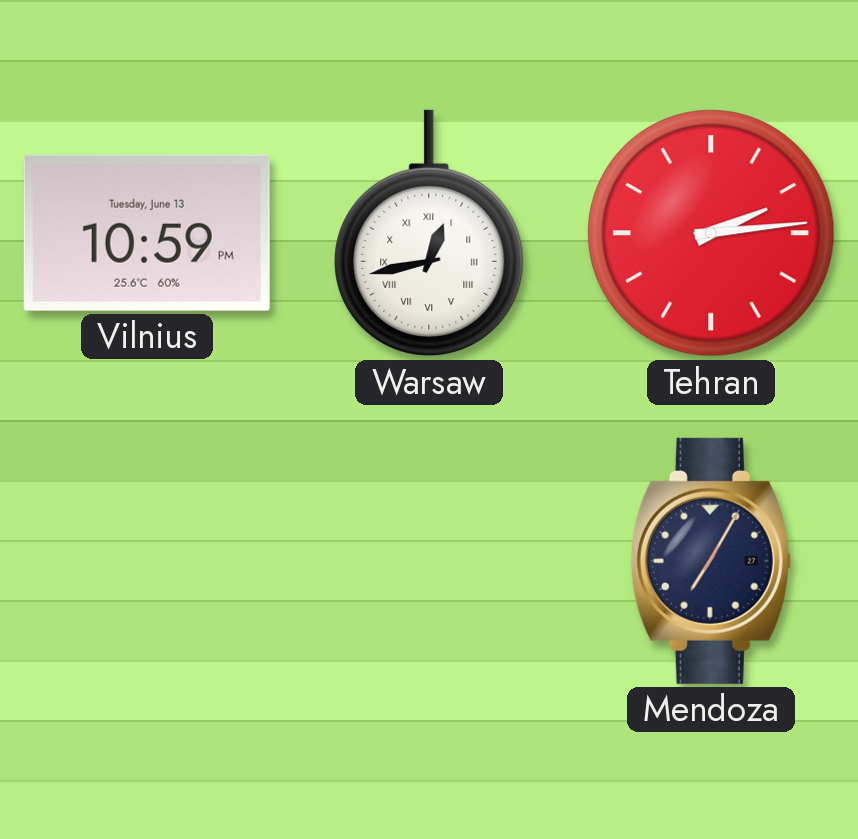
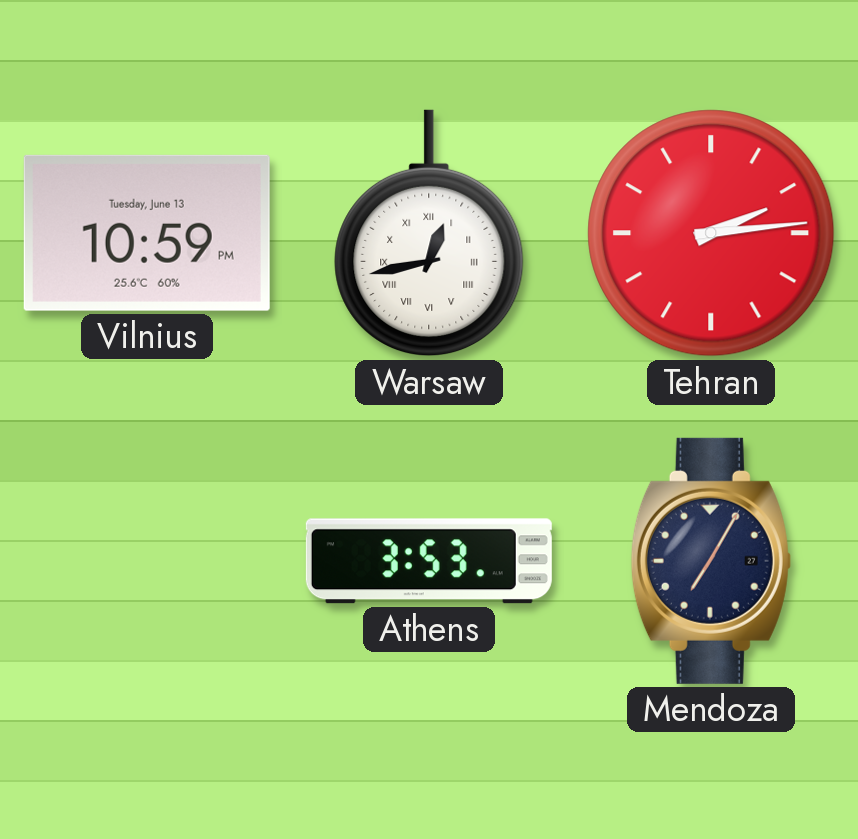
Athens: none -> 3:53 (429, 561)
